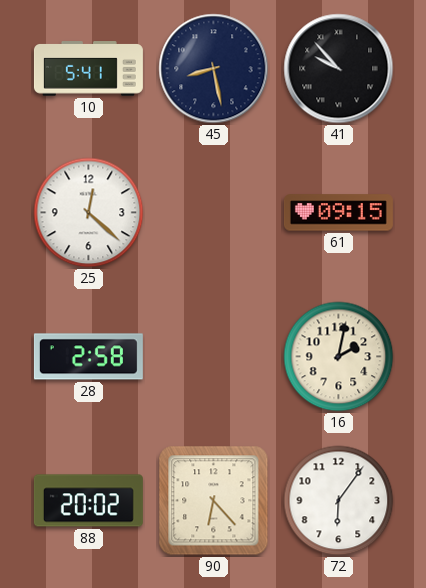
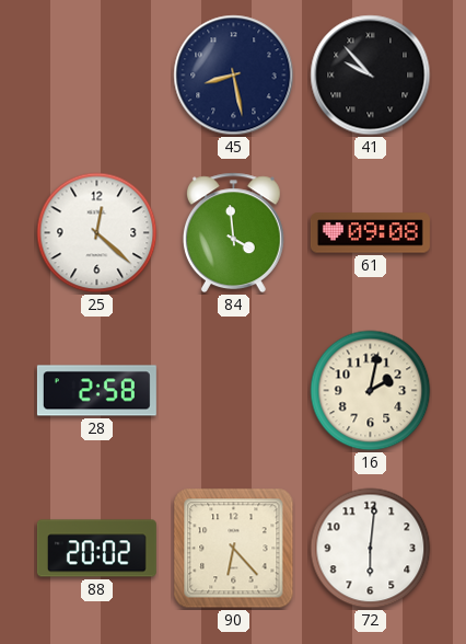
10: 5:41 -> none (88, 69)
84: none -> 3:59 (233, 233)
61: 09:15 -> 09:08 (370, 233)
72: 6:06 -> 6:01 (371, 549)
